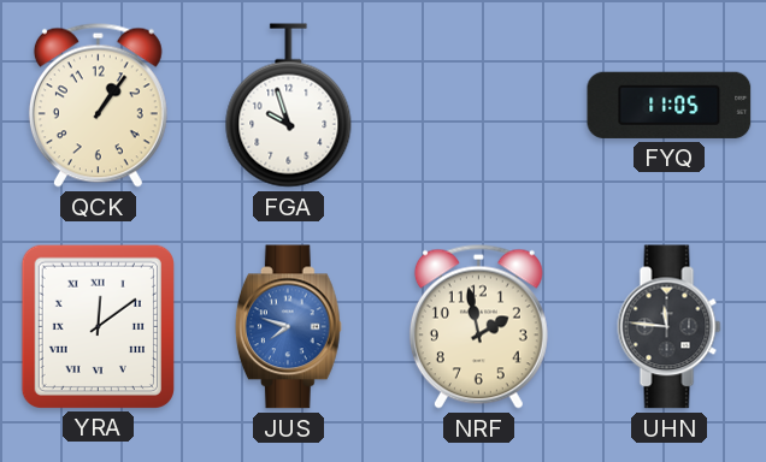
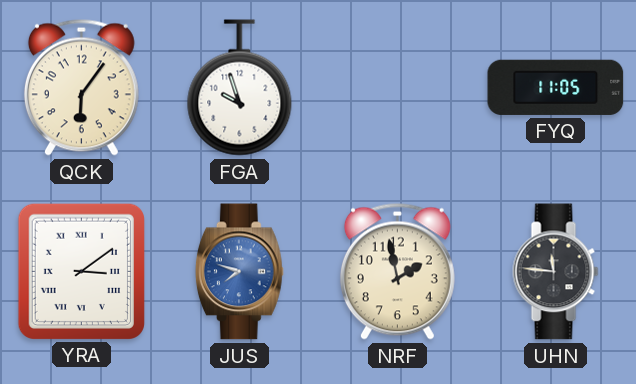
QCK: 1:06 -> 6:06 (81, 87)
YRA: 12:09 -> 3:09 (81, 271)
